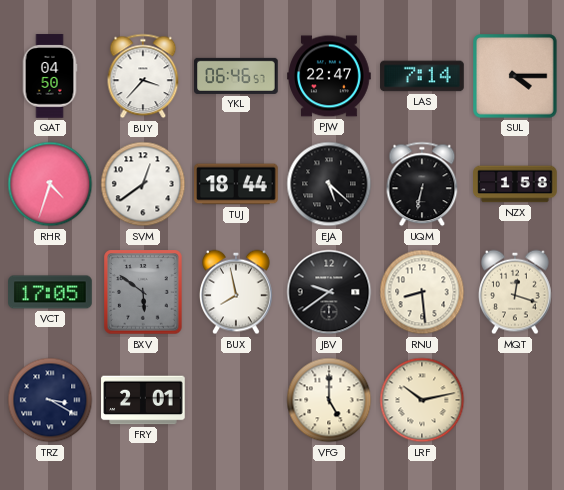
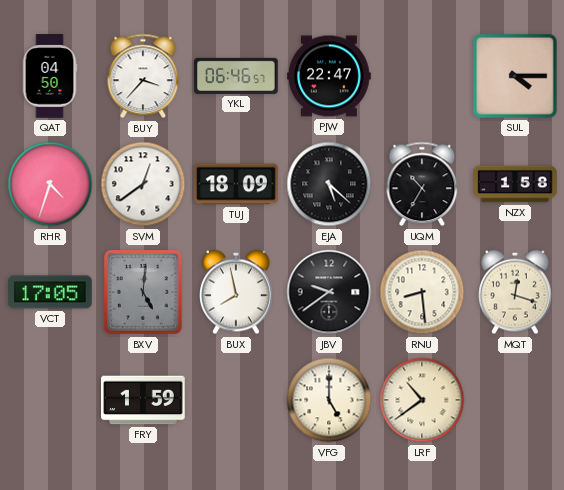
LAS: 7:14 -> none (422, 76)
TUJ: 18:44 -> 18:09 (236, 184)
UQM: 6:32 -> 10:35 (422, 184)
BXV: 5:51 -> 5:01 (143, 292)
TRZ: 3:20 -> none (50, 400)
FRY: 2:01 -> 1:59 (143, 400)
LRF: 10:13 -> 10:39 (422, 400)
